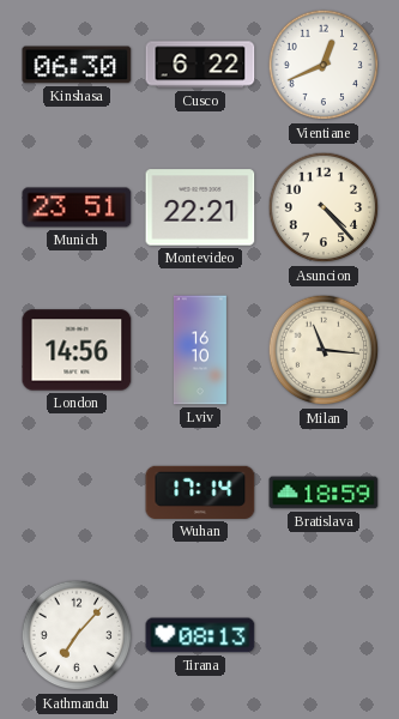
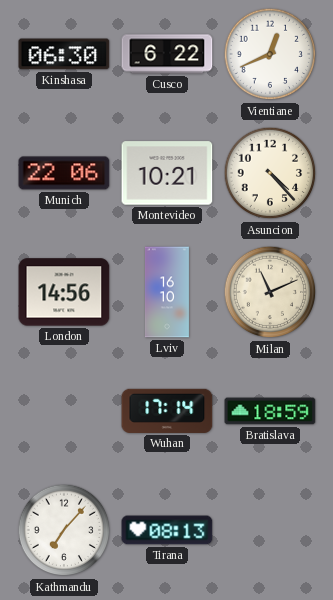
Munich: 23:51 -> 22:06 (64, 173)
Montevideo: 22:21 -> 10:21 (167, 173)
Milan: 11:16 -> 11:11 (270, 292)
